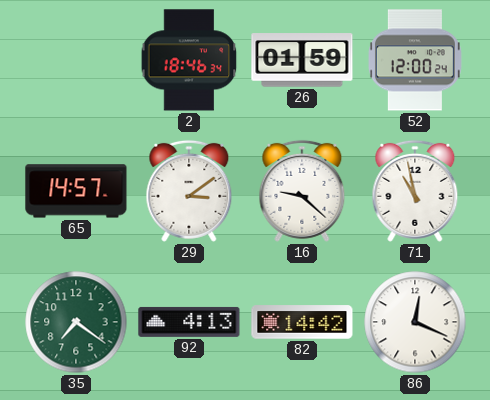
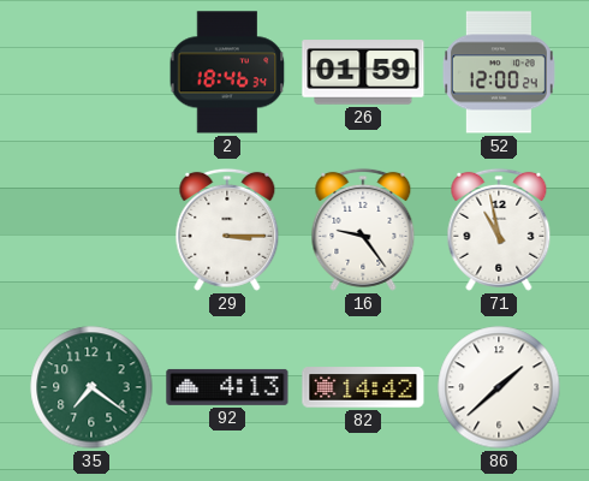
65: 14:57 -> none (76, 191)
29: 3:09 -> 3:15 (227, 230)
16: 9:22 -> 9:24 (363, 230)
86: 12:19 -> 1:38 (499, 387)
